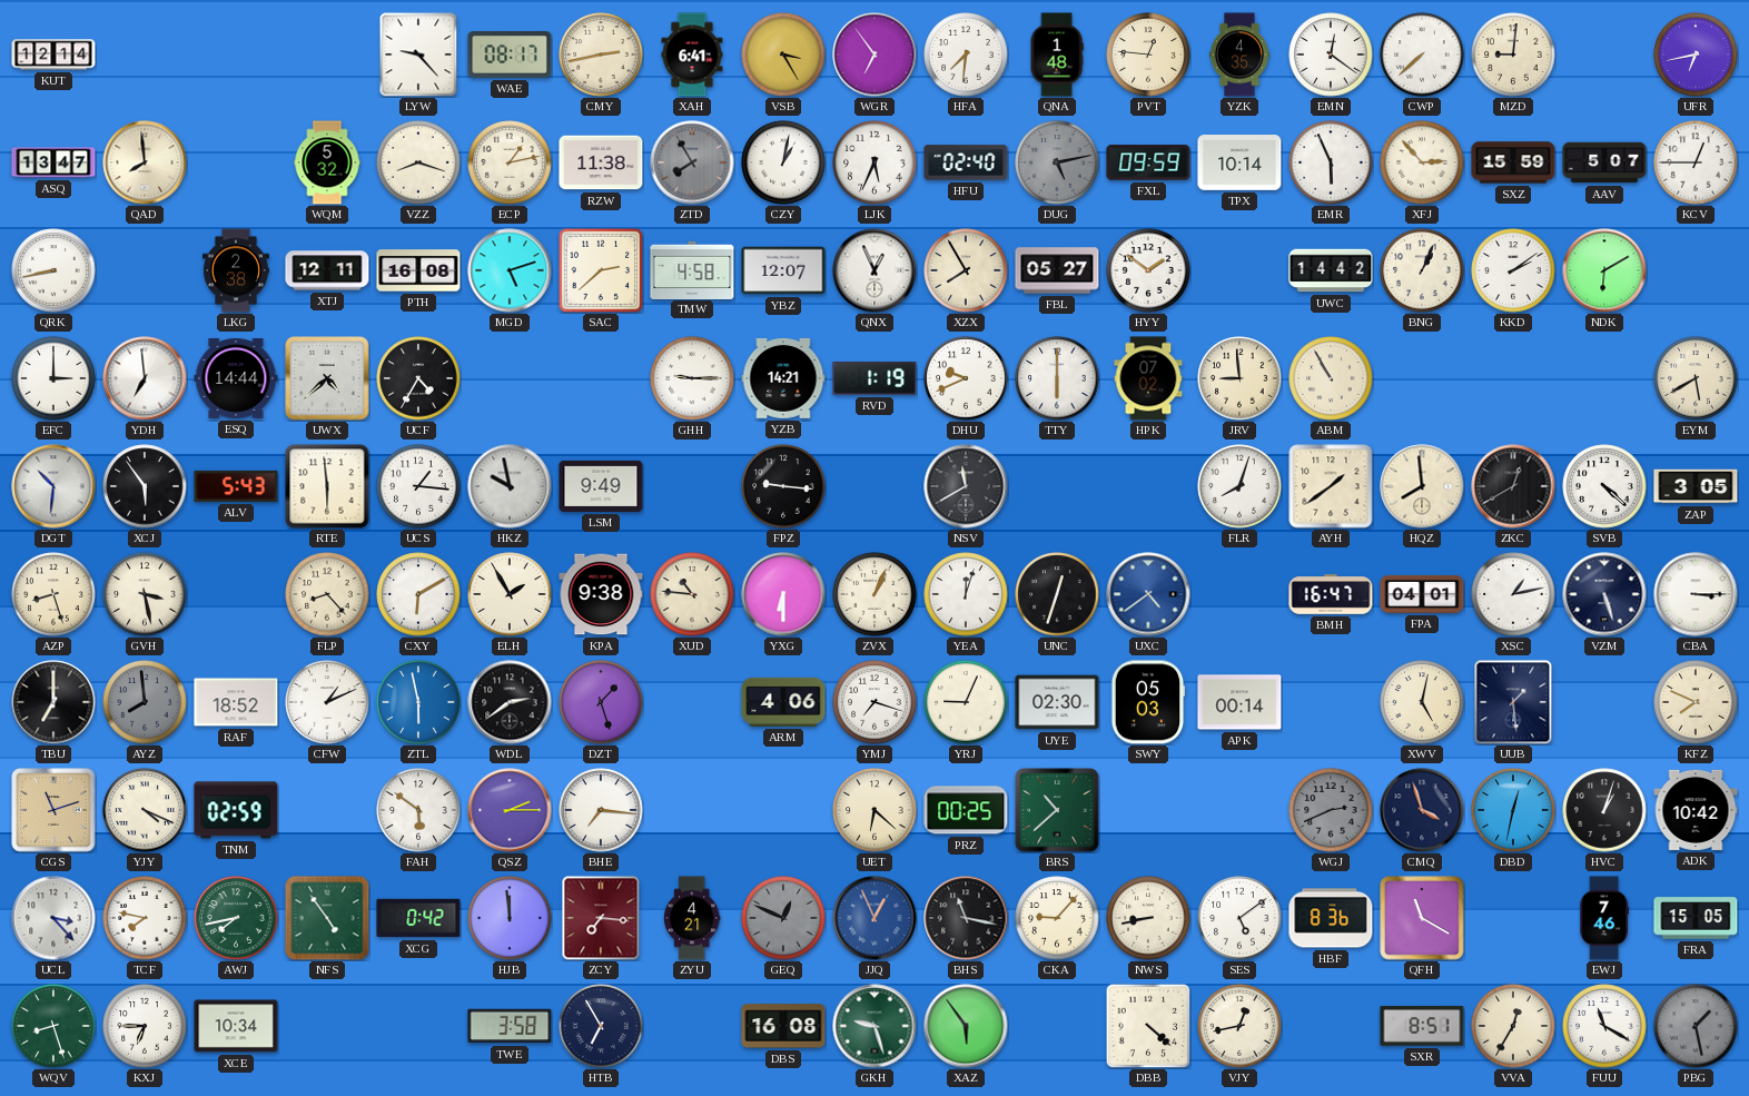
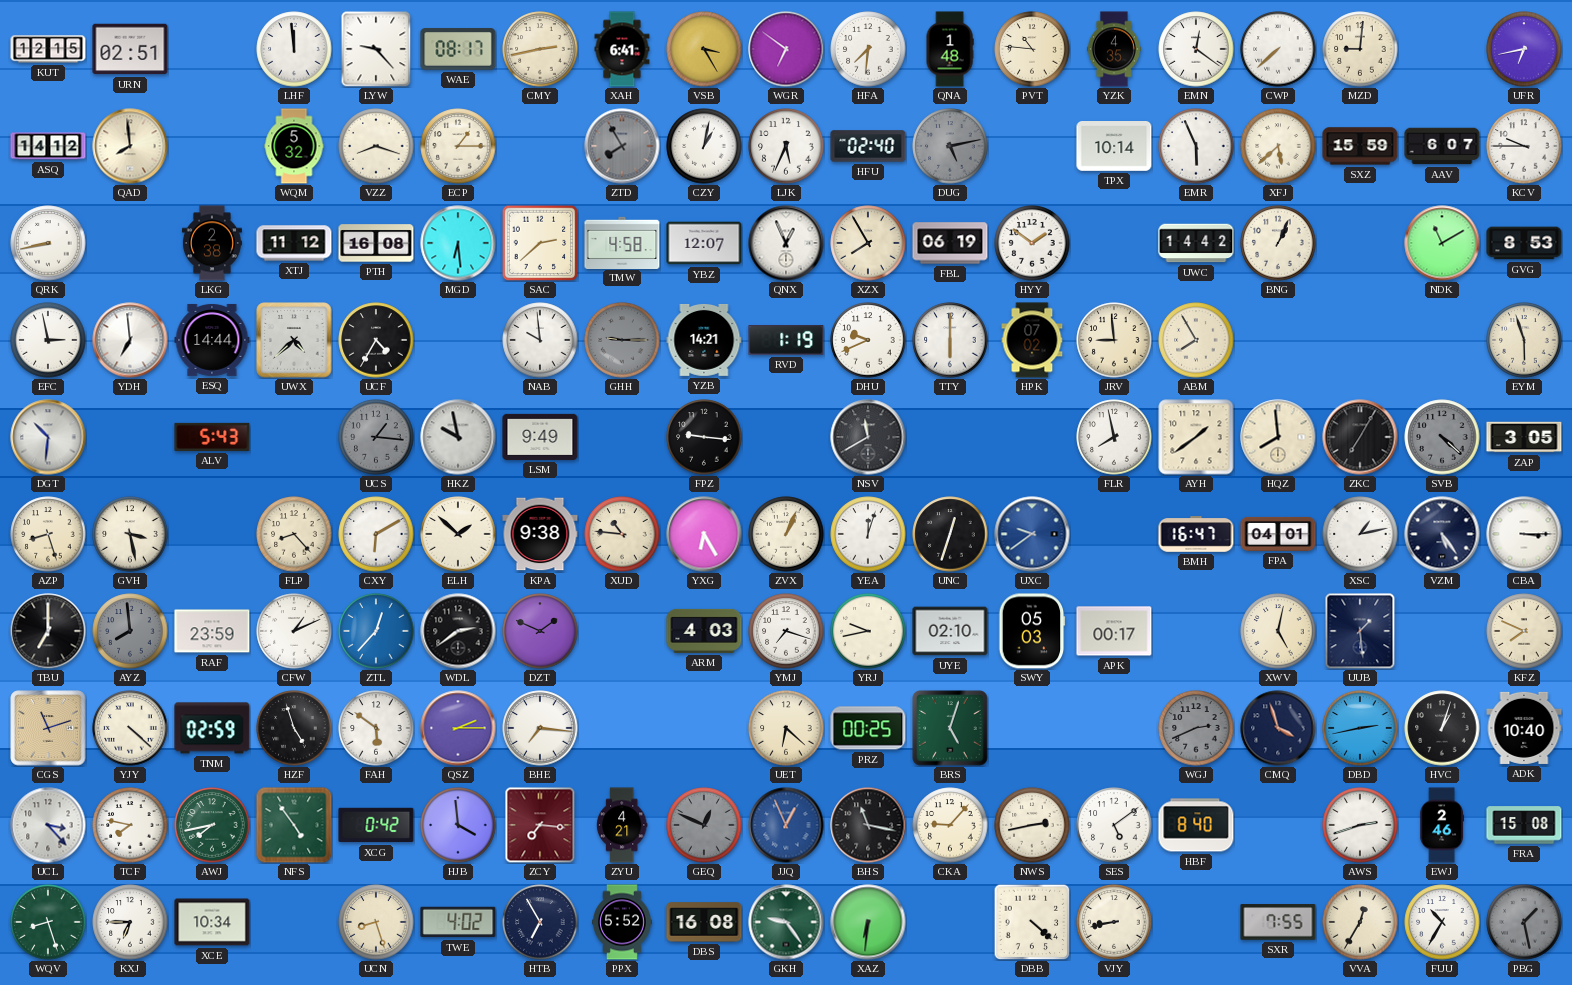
KUT: 12:14 -> 12:15 (48, 49)
URN: none -> 02:51 (130, 49)
LHF: none -> 11:59 (294, 49)
WGR: 6:54 -> 6:51 (786, 49)
PVT: 12:46 -> 10:46 (1032, 49)
ASQ: 13:47 -> 14:12 (48, 146)
ECP: 1:13 -> 1:15 (458, 146)
RZW: 11:38 -> none (601, 162)
FXL: 09:59 -> none (1148, 162)
XFJ: 2:53 -> 5:38 (1278, 146)
AAV: 5:07 -> 6:07 (1442, 146)
KCV: 12:45 -> 9:45 (1524, 146)
XTJ: 12:11 -> 11:12 (294, 243)
MGD: 5:12 -> 6:29 (458, 243)
FBL: 05:27 -> 06:19 (950, 243)
KKD: 2:09 -> none (1513, 270)
NDK: 6:10 -> 11:10 (1442, 243)
GVG: none -> 8:53 (1524, 243)
EFC: 3:00 -> 2:58 (48, 340)
NAB: none -> 9:59 (540, 340)
GHH dial: white -> grey (622, 340)
ABM: 10:55 -> 7:55 (1196, 340)
EYM: 5:40 -> 5:57 (1524, 340)
XCJ: 5:54 -> none (145, 486)
RTE: 5:59 -> none (327, 486)
UCS dial: white -> grey (376, 437)
FLR: 8:03 -> 7:58 (1114, 437)
ZKC: 12:40 -> 7:05 (1360, 437)
SVB dial: white -> grey (1442, 437)
ELH: 1:55 -> 1:52 (458, 534)
YXG: 6:30 -> 6:25 (704, 534)
UXC: 4:39 -> 9:39 (1032, 534)
VZM: 5:27 -> 5:24 (1442, 534)
RAF: 18:52 -> 23:59 (212, 631)
ZTL: 5:58 -> 12:37 (376, 631)
DZT: 1:27 -> 1:49 (540, 631)
ARM: 4:06 -> 4:03 (704, 631)
YRJ: 9:04 -> 9:43 (868, 631)
UYE: 02:30 -> 02:10 (950, 631)
APK: 00:14 -> 00:17 (1114, 631)
YJY: 4:19 -> 4:22 (130, 728)
HZF: none -> 4:57 (294, 728)
BRS: 10:38 -> 5:03 (950, 728)
DBD: 12:32 -> 2:43 (1360, 728)
ADK: 10:42 -> 10:40 (1524, 728)
HJB: 11:59 -> 3:59 (458, 825)
NWS: 8:43 -> 2:43 (1032, 825)
HBF: 8:36 -> 8:40 (1196, 825)
QFH: 11:20 -> none (1422, 918)
AWS: none -> 2:42 (1360, 825)
EWJ: 7:46 -> 2:46 (1441, 825)
FRA: 15:05 -> 15:08 (1524, 825)
UCN: none -> 8:27 (376, 922)
TWE: 3:58 -> 4:02 (458, 922)
PPX: none -> 5:52 (623, 922)
GKH: 9:27 -> 9:24 (786, 922)
XAZ: 5:54 -> 6:31 (868, 922)
VJY: 12:43 -> 8:43 (1114, 922)
SXR: 8:51 -> 7:55 (1278, 922)
FUU: 11:20 -> 10:35 (1442, 922)
